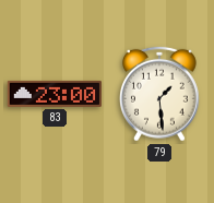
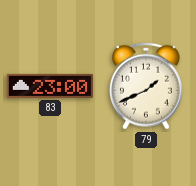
79: 1:29 -> 1:41 (146, 86)
